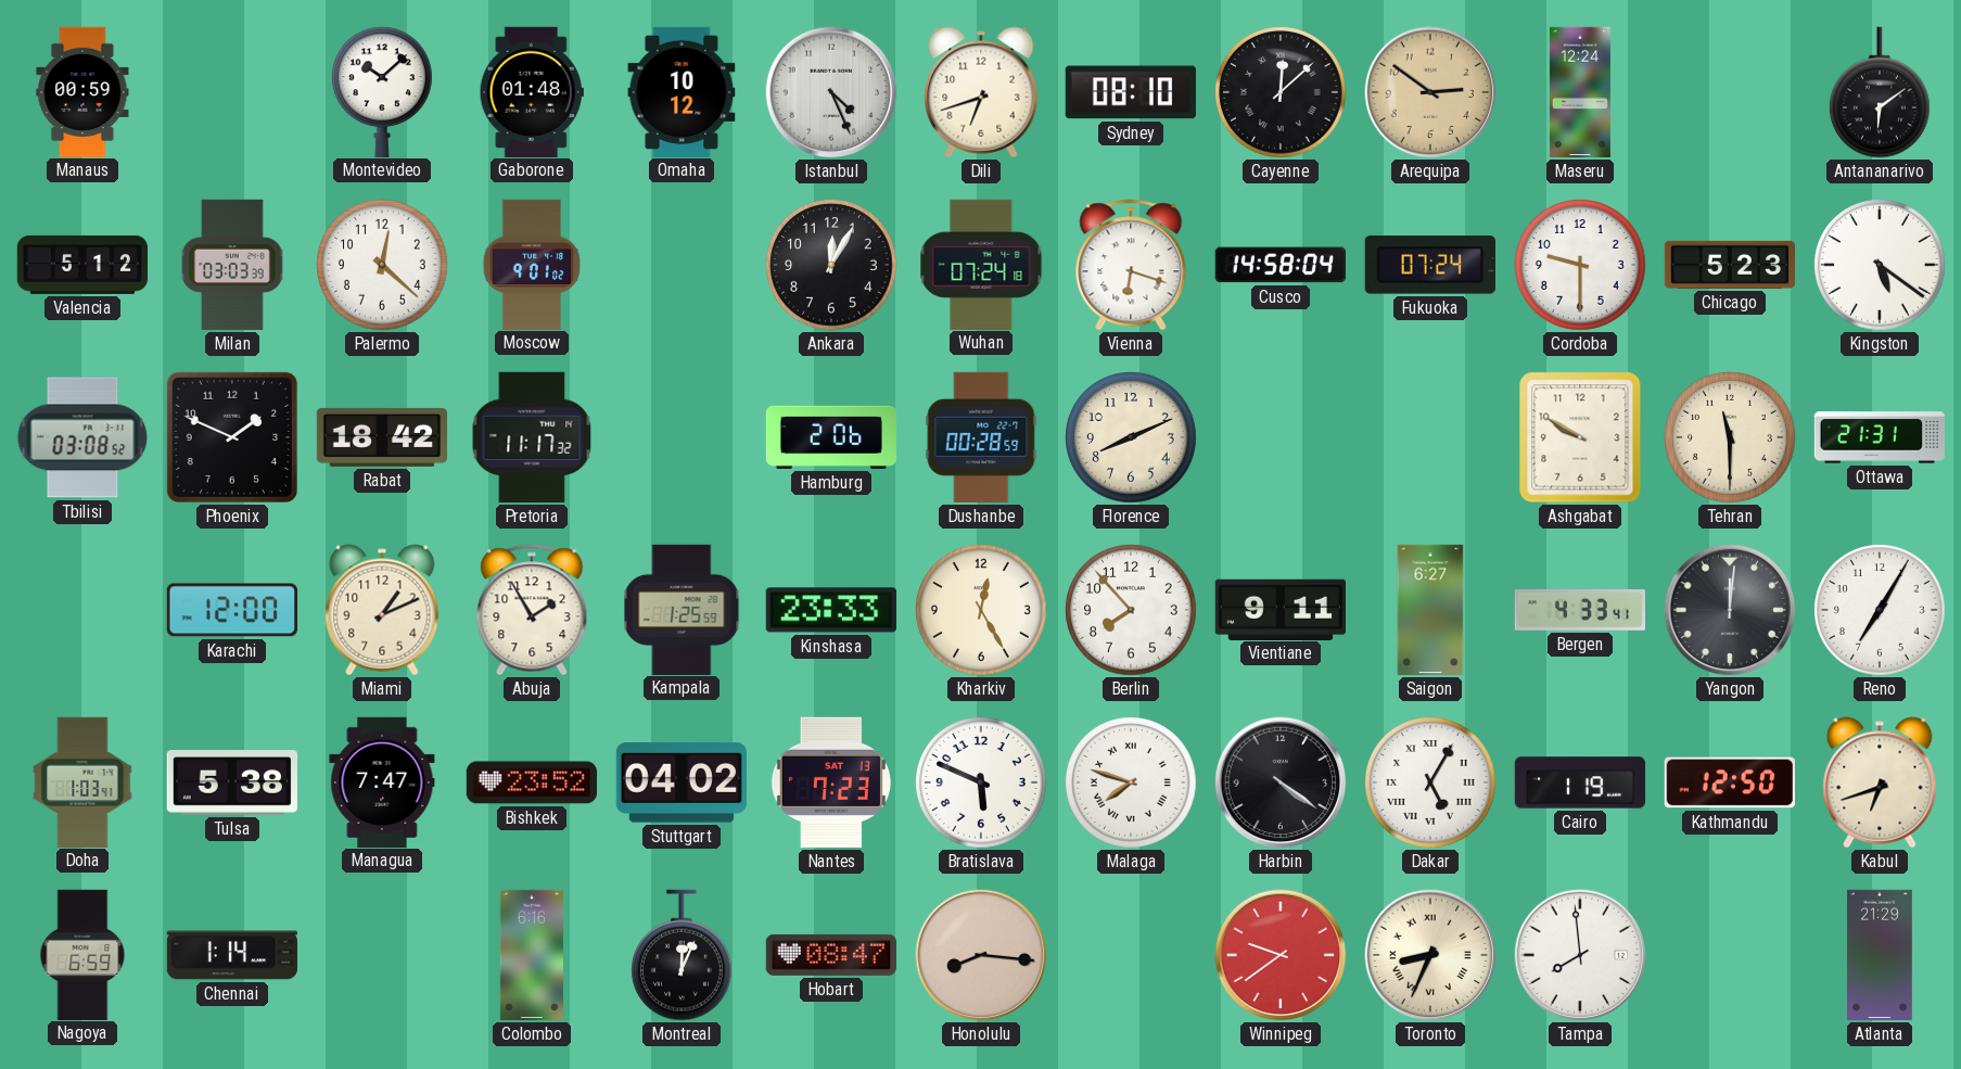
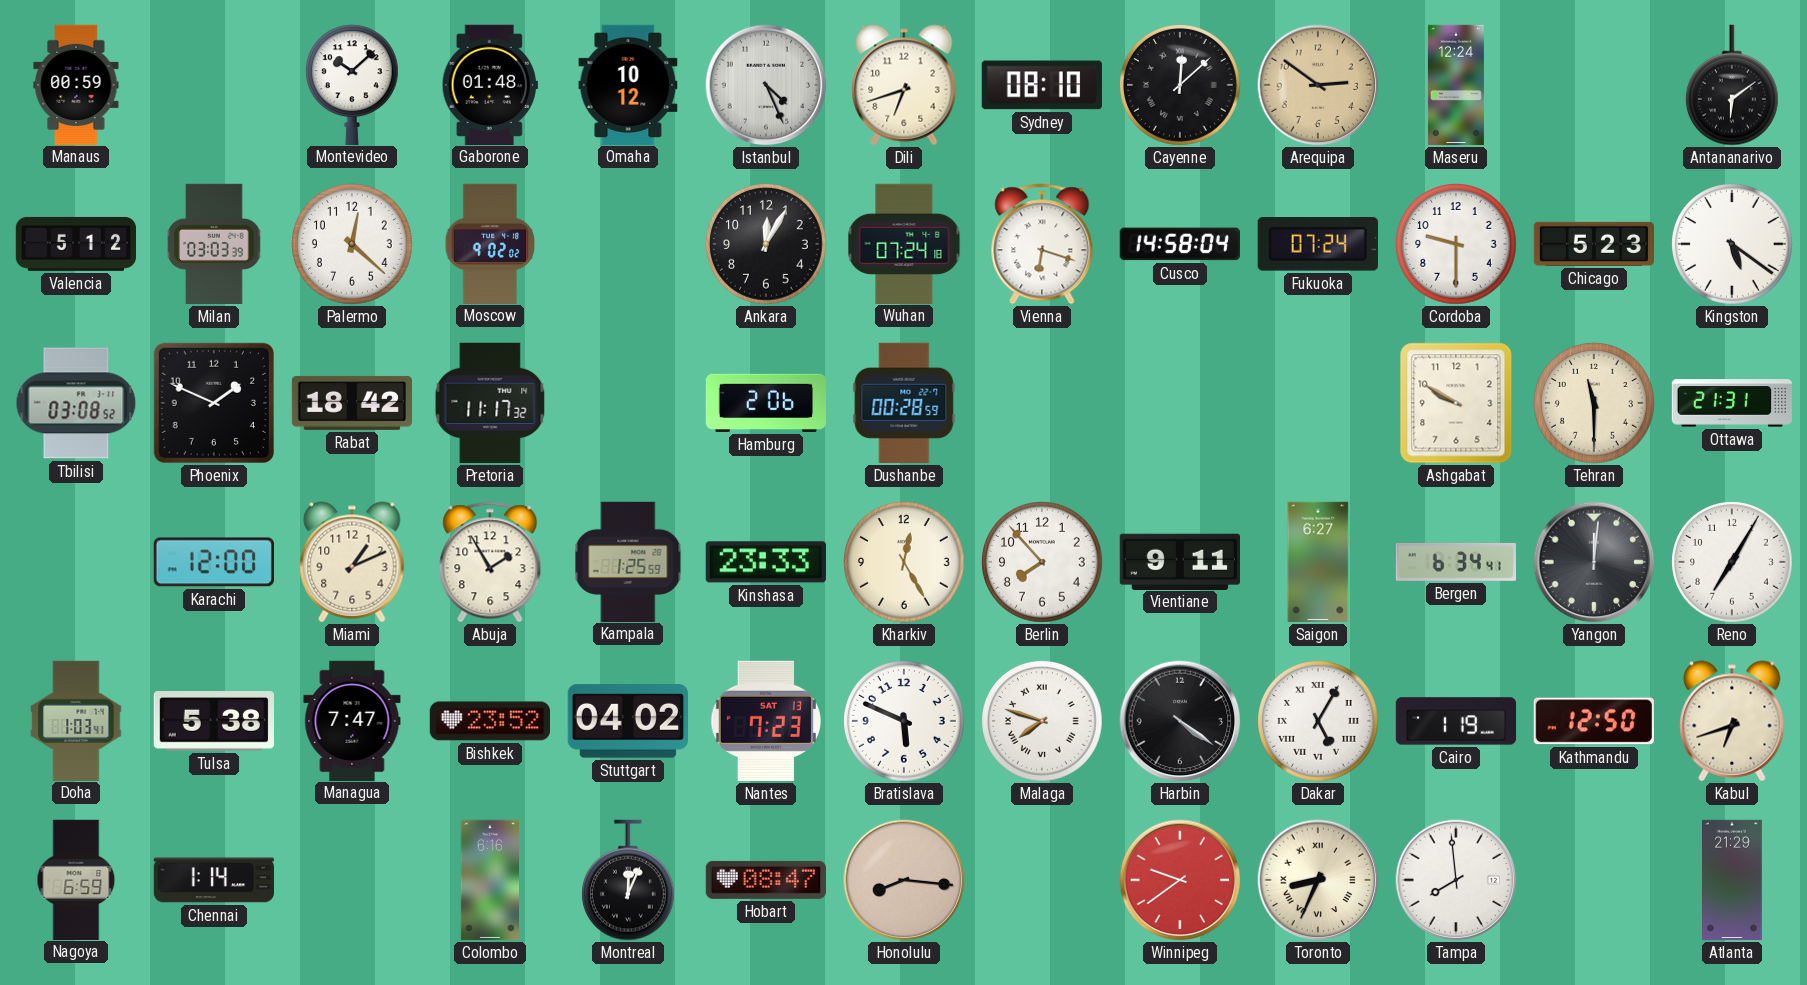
Moscow: 9:01 -> 9:02 (490, 243)
Florence: 8:11 -> none (1132, 438)
Bergen: 4:33 -> 6:34 (1455, 562)
